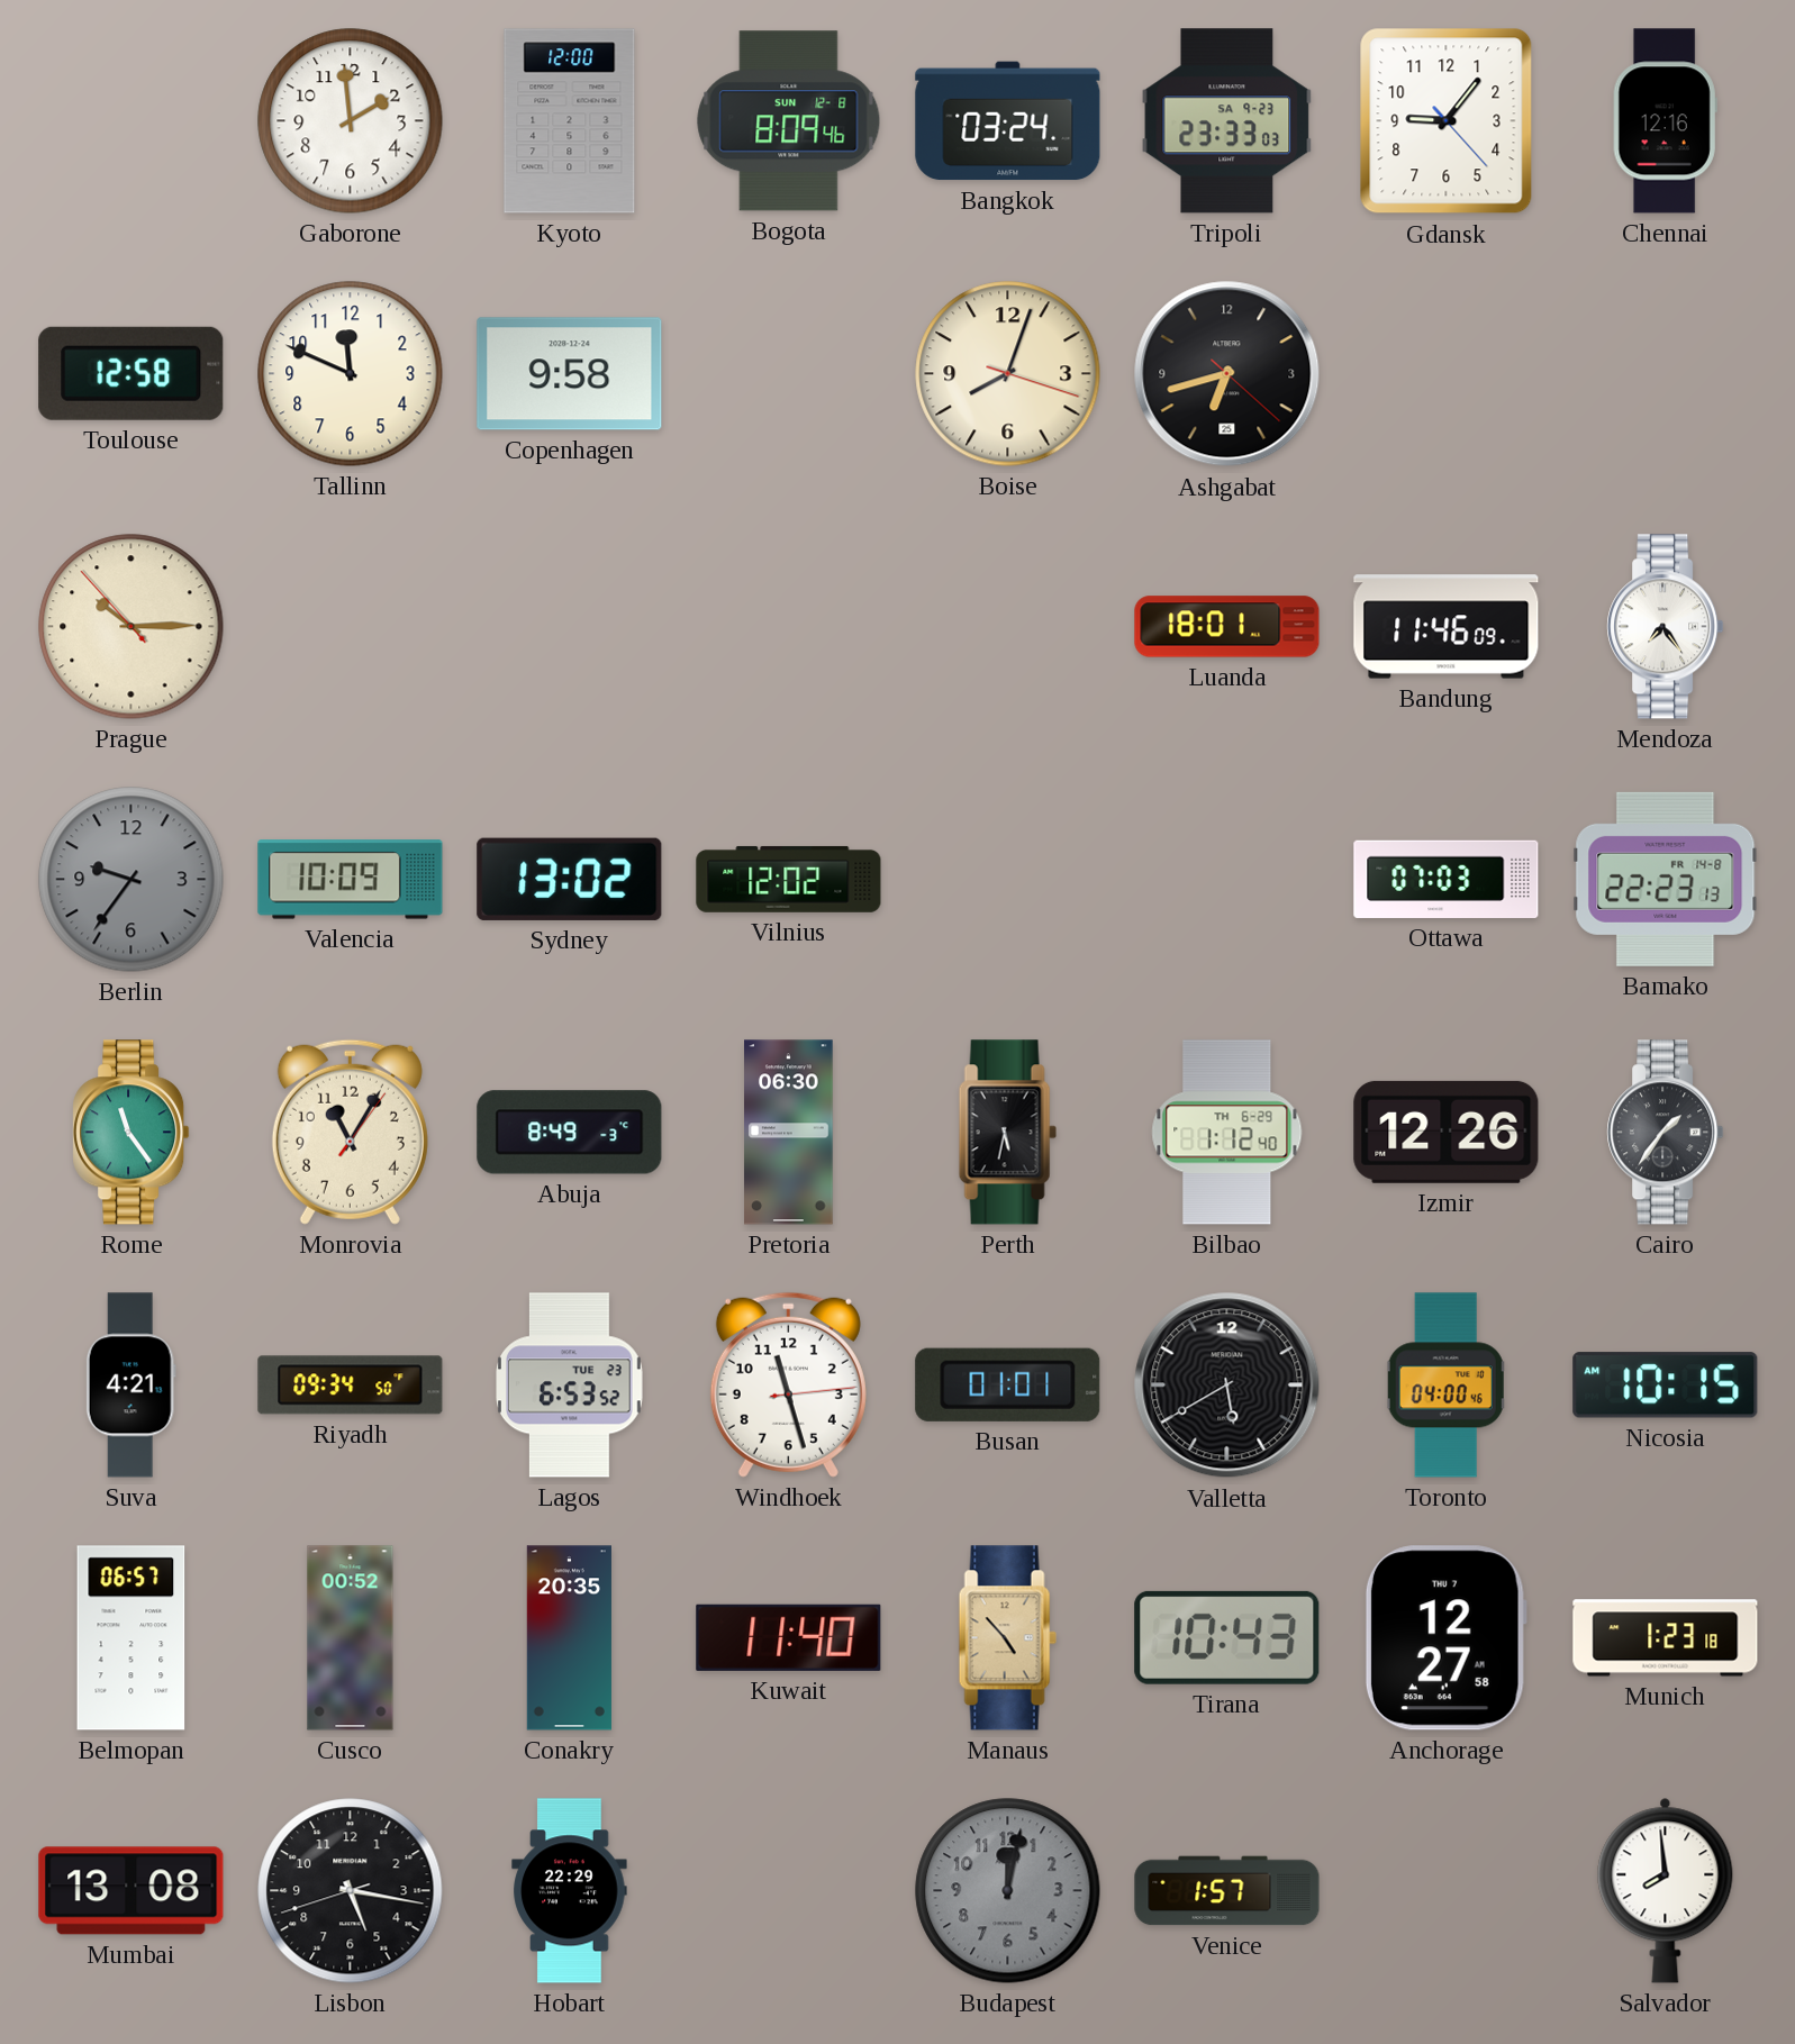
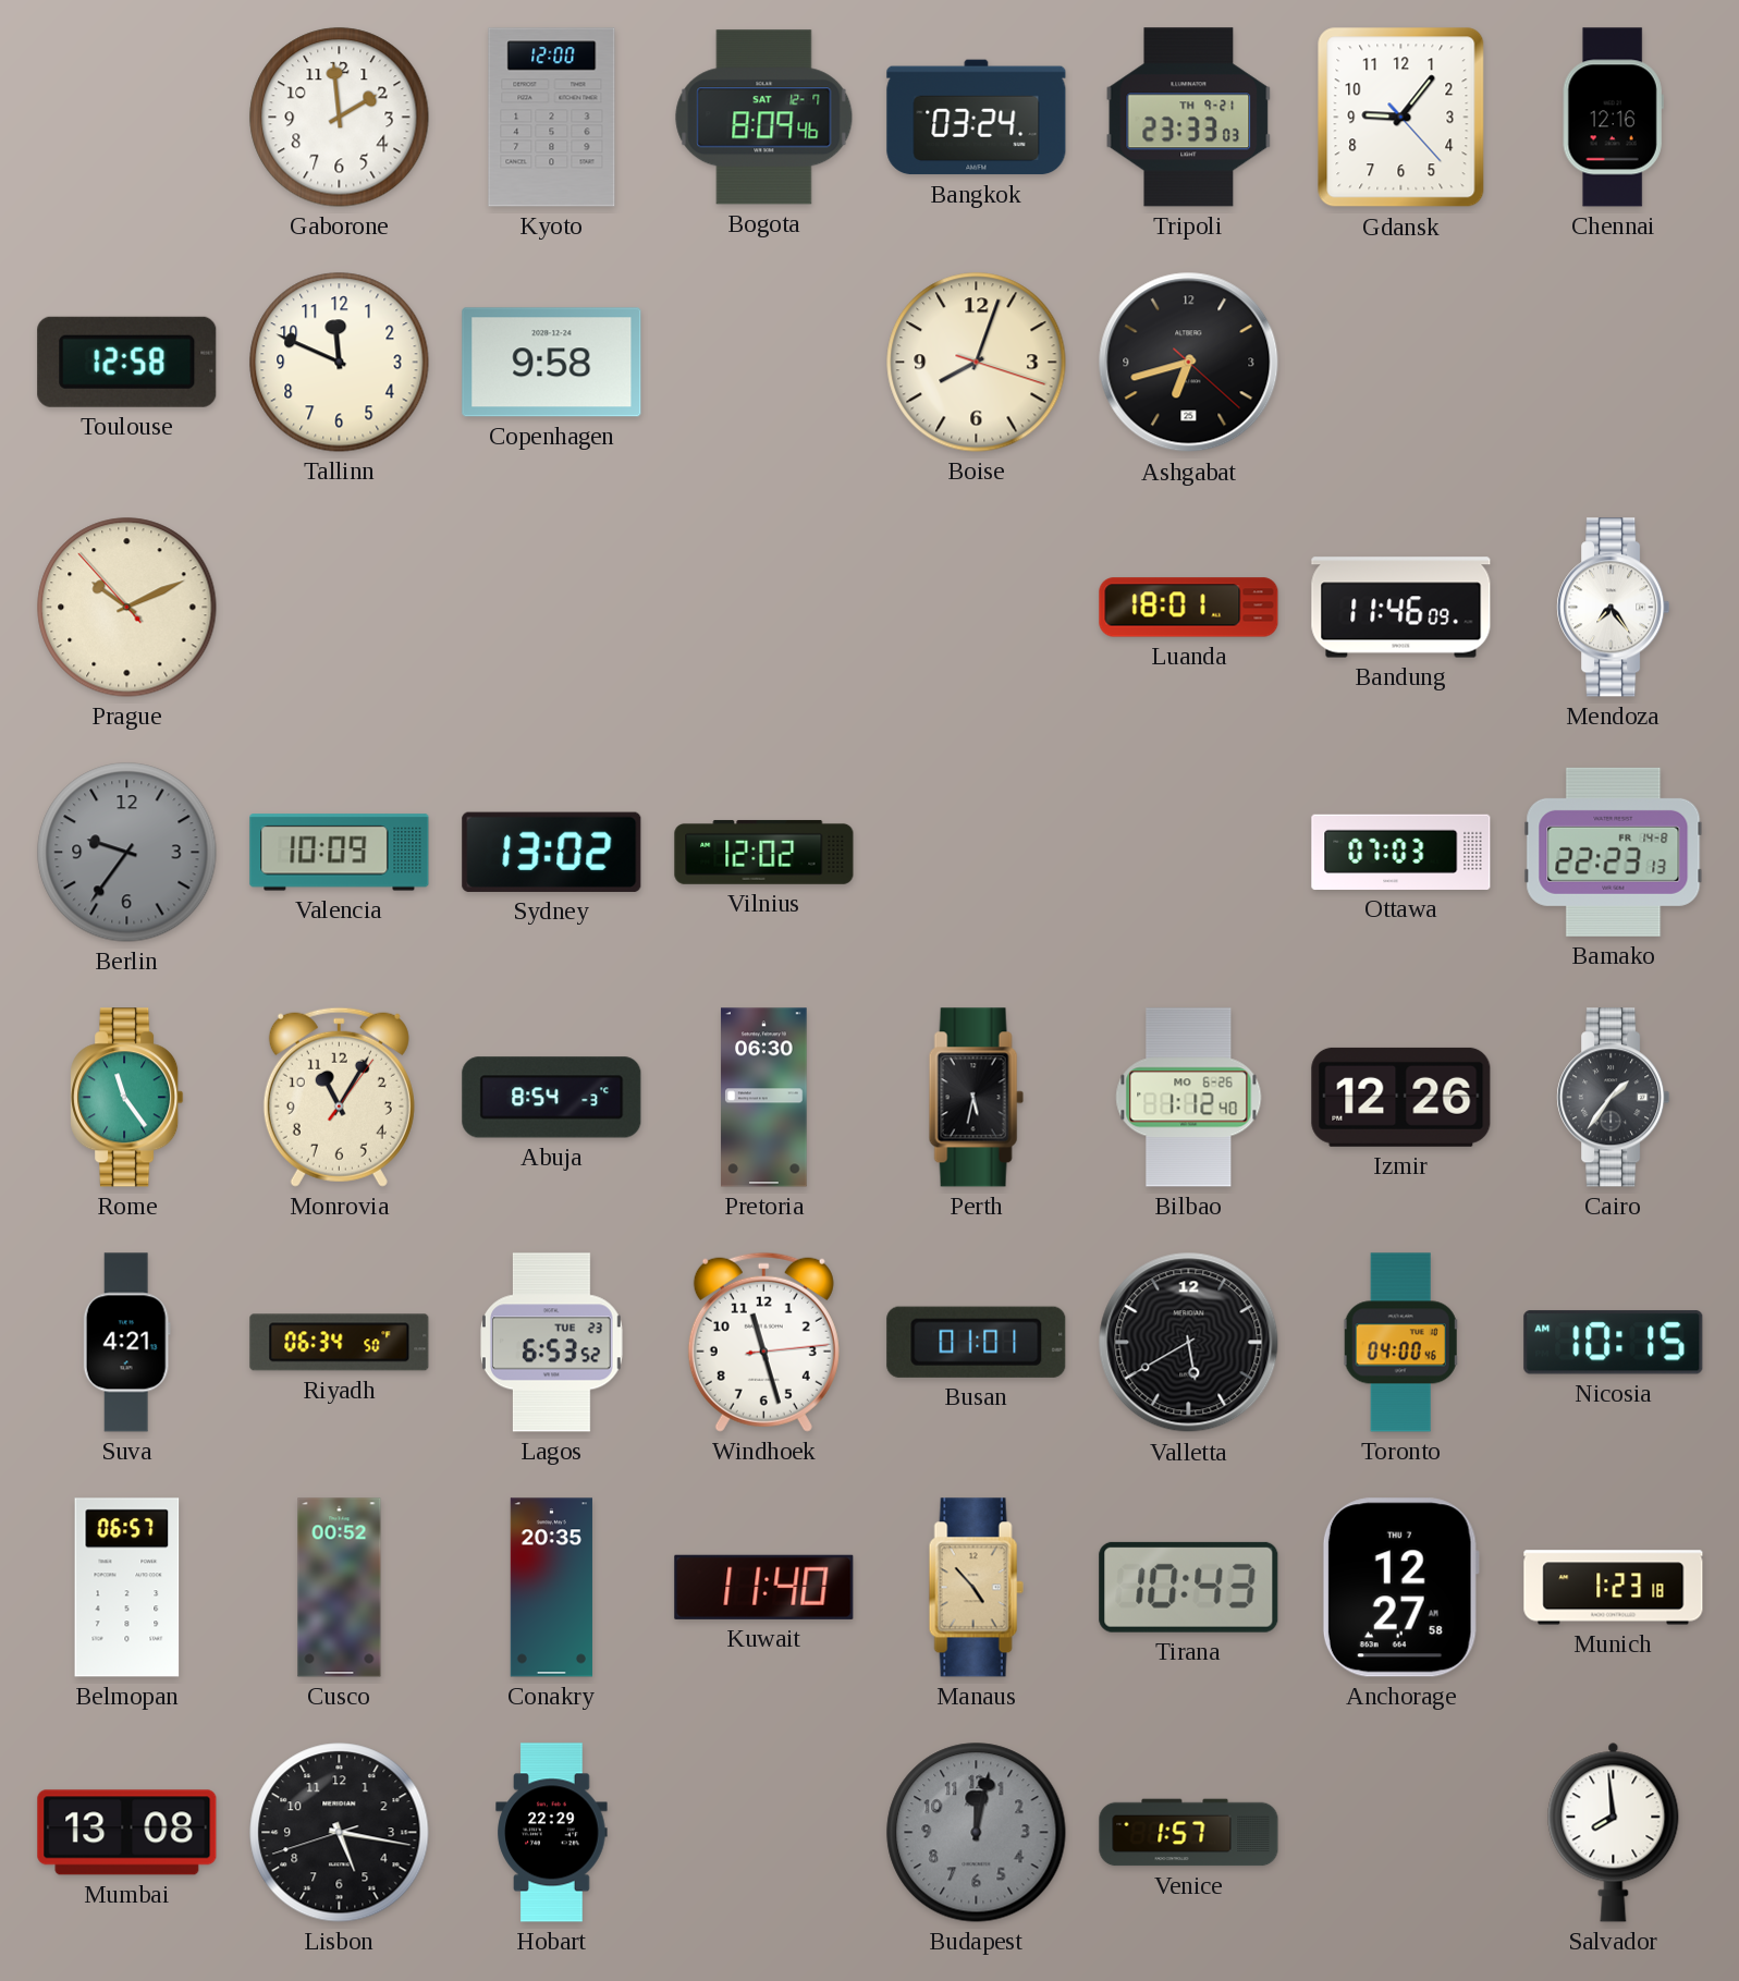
Bogota date: SUN 12-8 -> SAT 12-7 (764, 118)
Tripoli date: SA 9-23 -> TH 9-21 (1189, 118)
Prague: 10:14 -> 10:10 (127, 608)
Abuja: 8:49 -> 8:54 (552, 1098)
Bilbao date: TH 6-29 -> MO 6-26 (1189, 1098)
Riyadh: 09:34 -> 06:34 (340, 1343)
